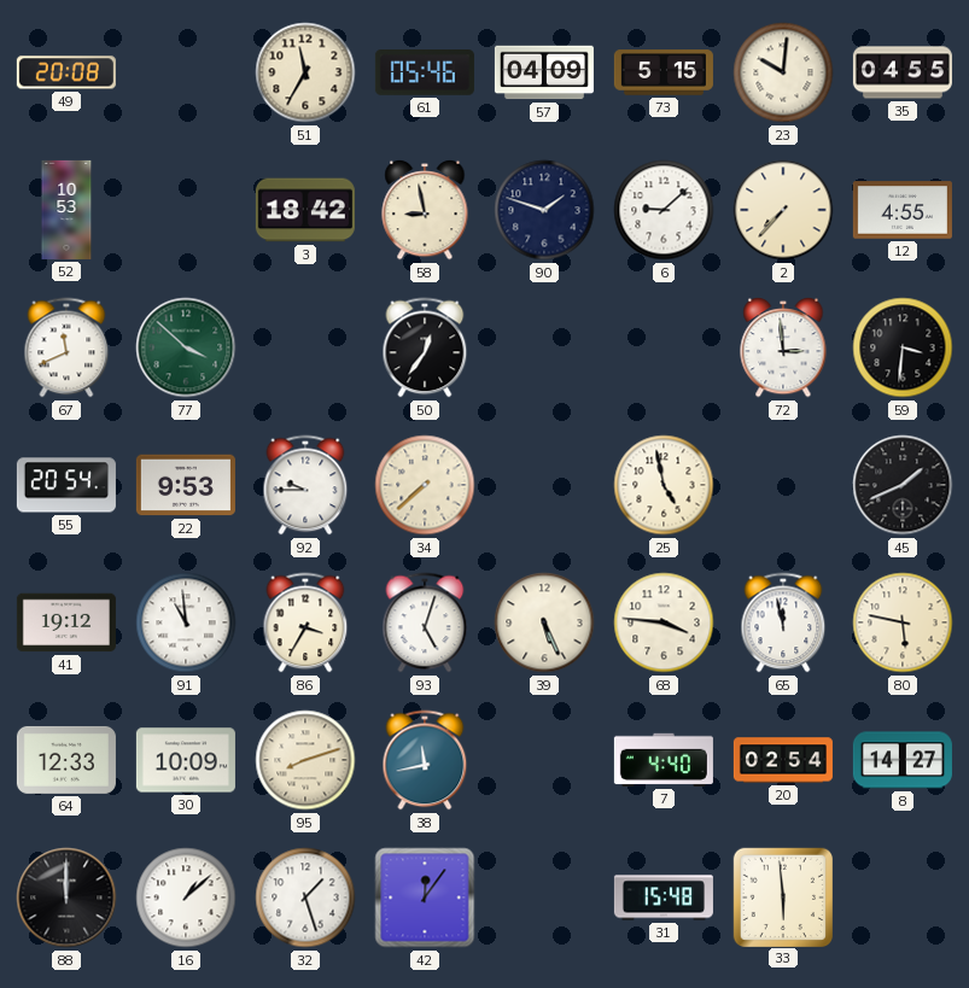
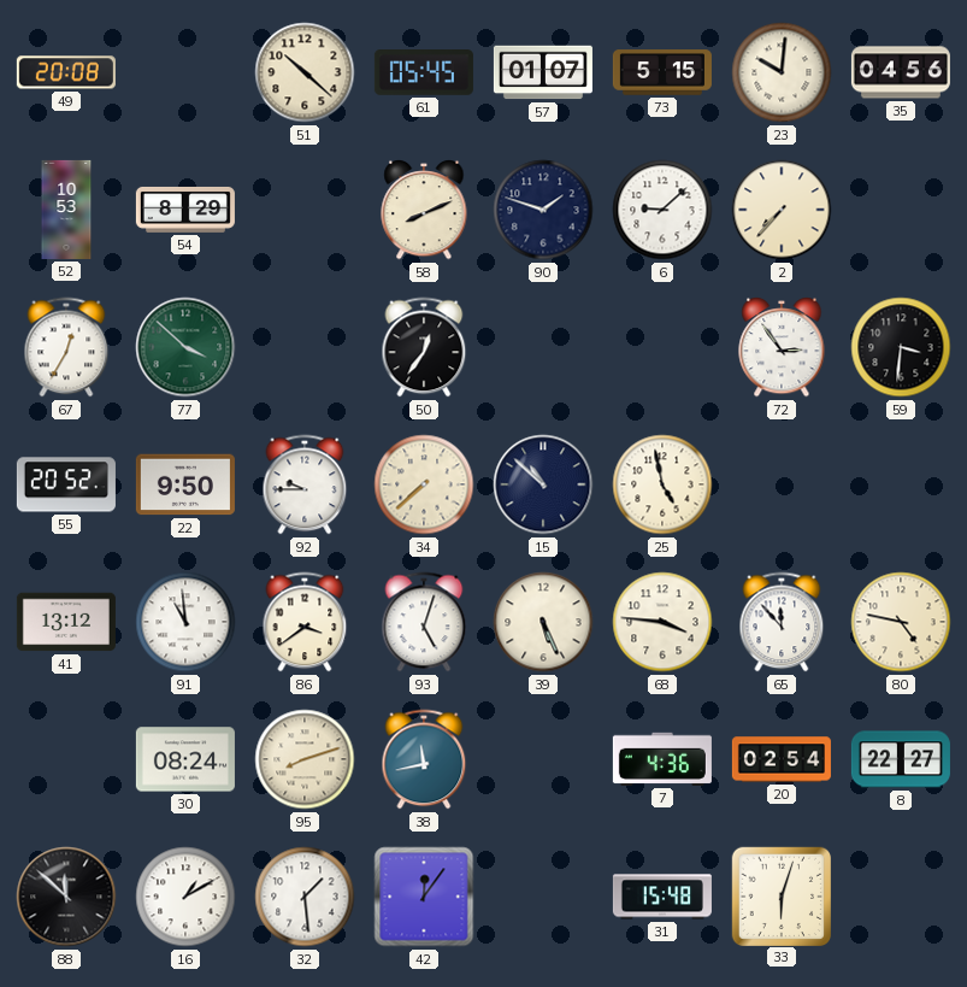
51: 11:35 -> 10:22 (305, 72)
61: 05:46 -> 05:45 (424, 72)
57: 04:09 -> 01:07 (543, 72)
35: 04:55 -> 04:56 (901, 72)
54: none -> 8:29 (185, 210)
3: 18:42 -> none (305, 210)
58: 8:58 -> 8:11 (424, 210)
12: 4:55 -> none (903, 210)
67: 11:41 -> 12:35 (66, 347)
72: 2:59 -> 2:54 (782, 347)
55: 20:54 -> 20:52 (66, 484)
22: 9:53 -> 9:50 (185, 484)
15: none -> 10:52 (543, 484)
45: 1:41 -> none (903, 485)
41: 19:12 -> 13:12 (66, 622)
86: 3:35 -> 3:39 (305, 622)
65: 11:58 -> 11:53 (782, 622)
80: 5:47 -> 4:47 (901, 622)
64: 12:33 -> none (66, 760)
30: 10:09 -> 08:24 (185, 759)
7: 4:40 -> 4:36 (662, 759)
8: 14:27 -> 22:27 (901, 759)
88: 12:00 -> 11:52 (66, 897)
16: 1:08 -> 1:10 (185, 897)
32: 1:27 -> 1:29 (305, 897)
33: 5:59 -> 6:03 (780, 895)
